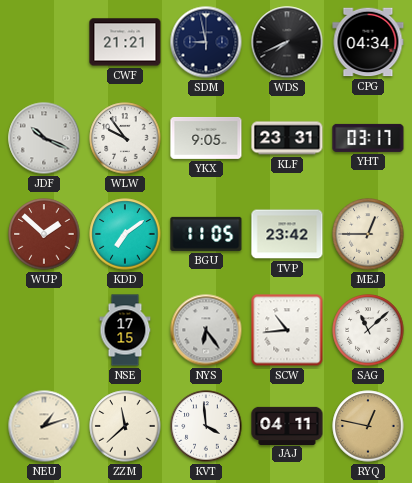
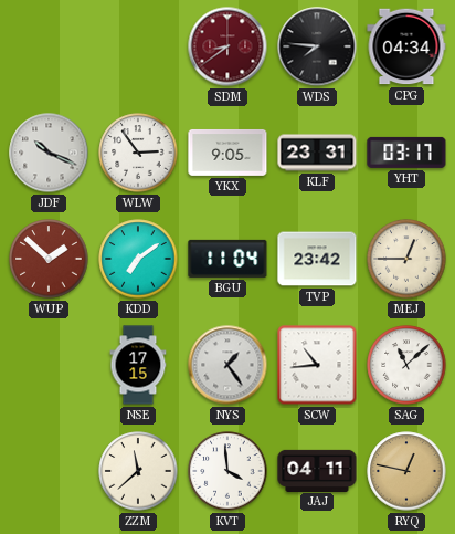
CWF: 21:21 -> none (125, 42)
SDM: 8:58 -> 8:39 (227, 46)
SDM dial: navy -> burgundy (227, 46)
WDS: 7:41 -> 7:46 (317, 46)
WLW: 9:54 -> 2:54 (138, 153)
BGU: 11:05 -> 11:04 (227, 259)
NYS: 6:24 -> 1:24 (227, 365)
NEU: 1:12 -> none (44, 426)
